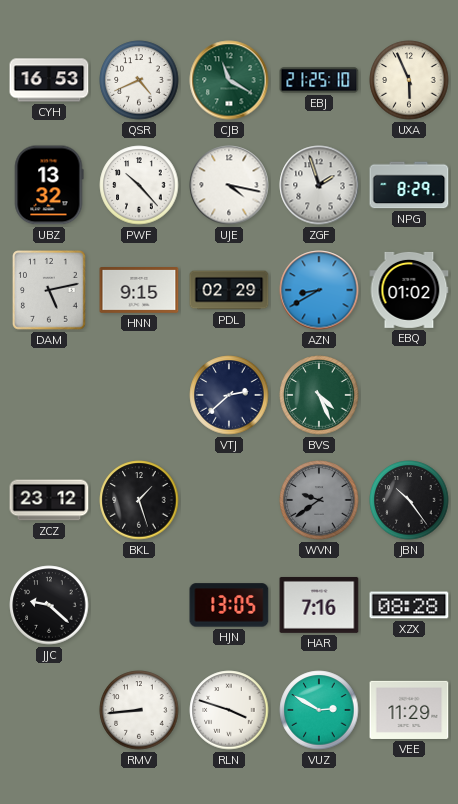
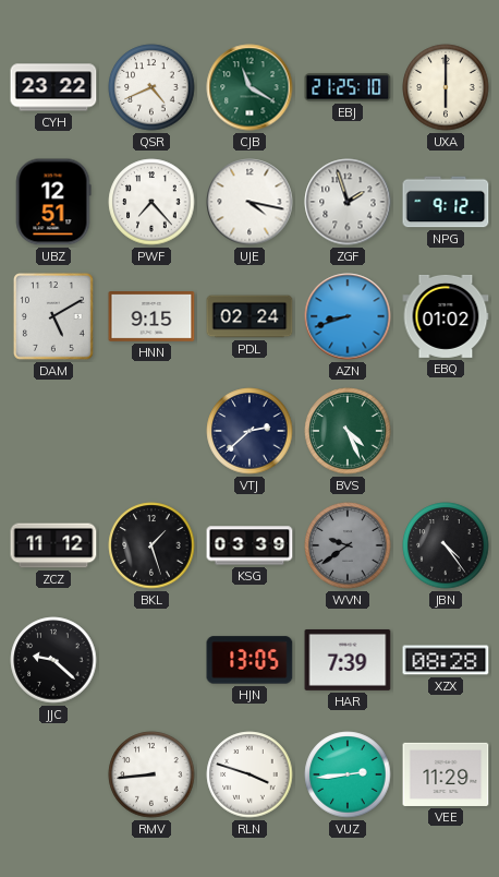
CYH: 16:53 -> 23:22 (53, 87)
UXA: 5:56 -> 6:00 (446, 87)
UBZ: 13:32 -> 12:51 (53, 202)
PWF: 10:23 -> 7:23 (151, 202)
NPG: 8:29 -> 9:12 (446, 202)
DAM: 5:13 -> 5:10 (54, 317)
PDL: 02:29 -> 02:24 (249, 316)
AZN: 8:40 -> 8:42 (348, 316)
ZCZ: 23:12 -> 11:12 (53, 545)
KSG: none -> 03:39 (249, 545)
JBN: 10:24 -> 4:24 (446, 545)
HAR: 7:16 -> 7:39 (348, 660)
VUZ: 2:50 -> 2:44 (348, 774)
